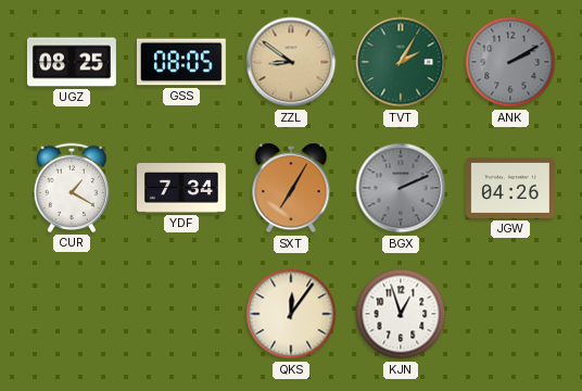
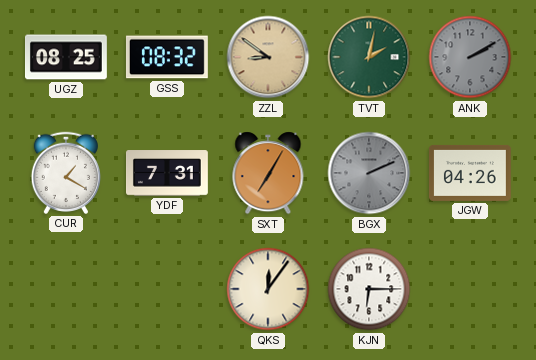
GSS: 08:05 -> 08:32 (167, 57)
TVT: 2:05 -> 2:02 (369, 57)
YDF: 7:34 -> 7:31 (168, 173)
KJN: 12:57 -> 6:15 (369, 289)
